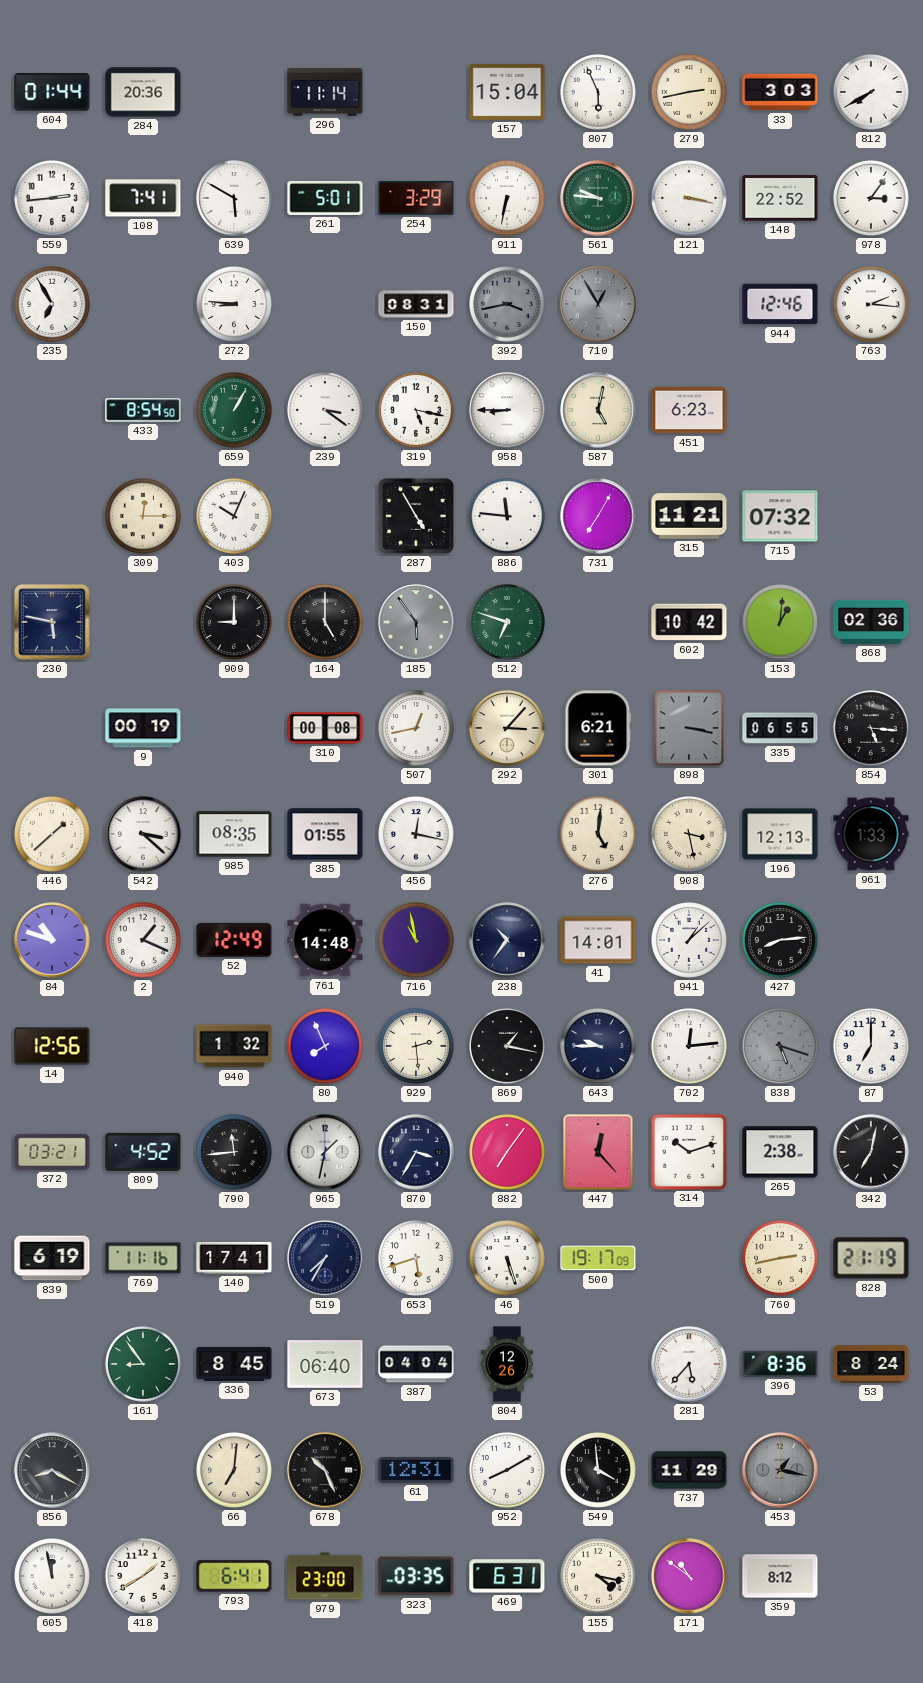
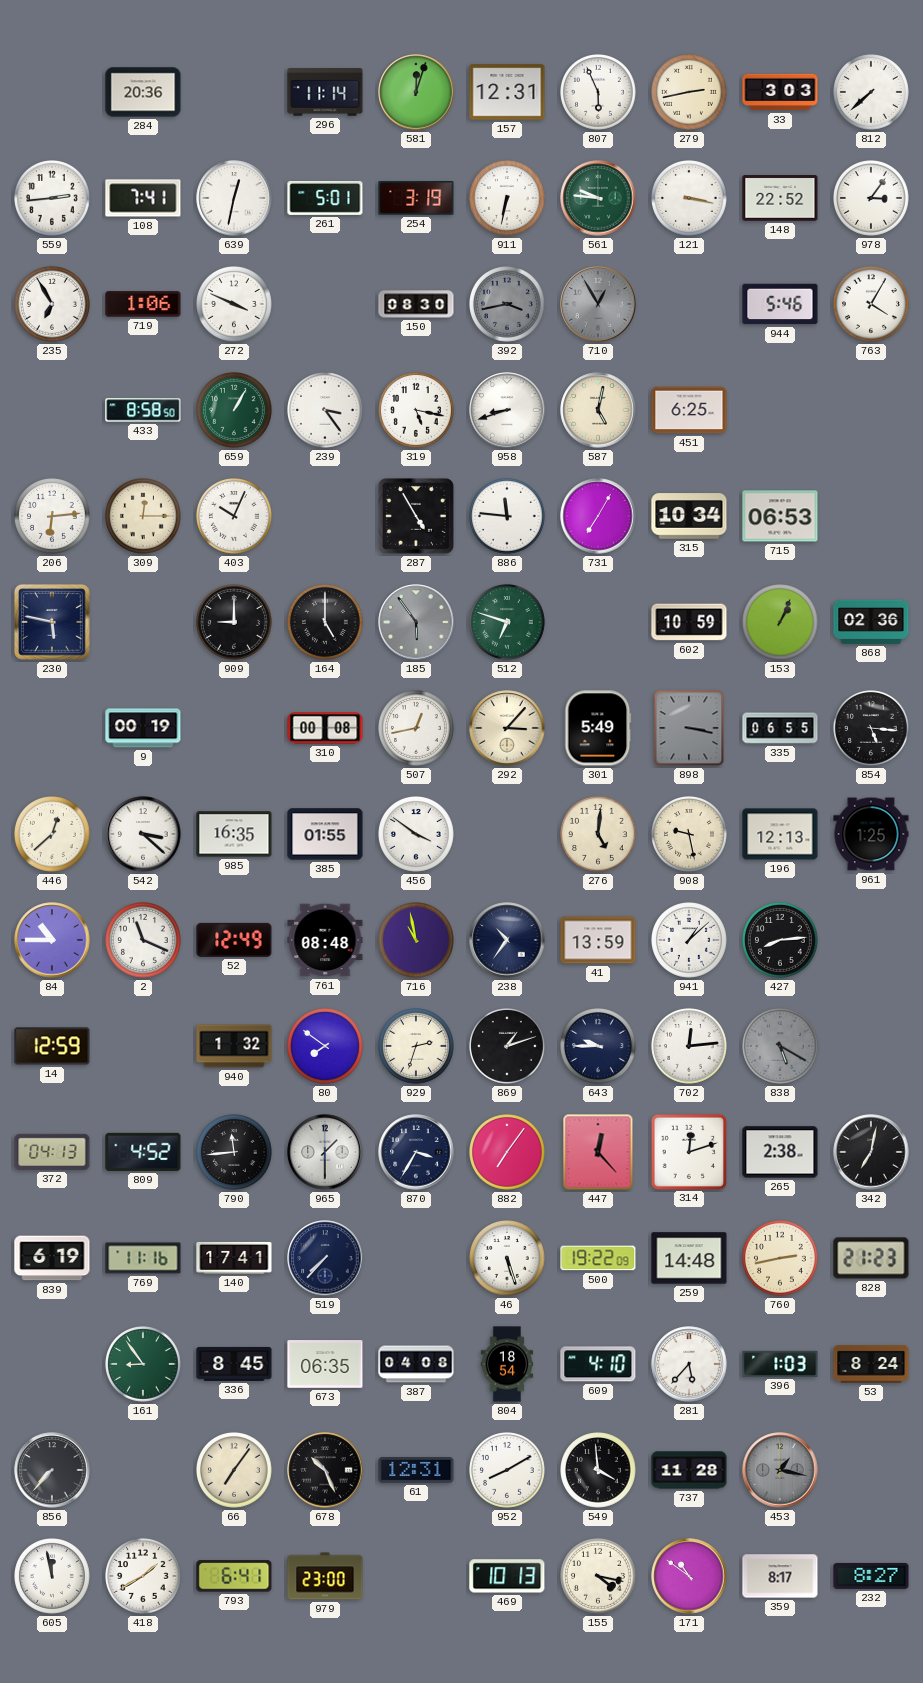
604: 01:44 -> none (52, 93)
581: none -> 12:03 (416, 92)
157: 15:04 -> 12:31 (507, 92)
812: 7:40 -> 7:38 (872, 93)
639: 5:50 -> 12:32 (234, 198)
254: 3:29 -> 3:19 (416, 199)
719: none -> 1:06 (143, 304)
272: 8:46 -> 3:49 (235, 305)
150: 08:31 -> 08:30 (416, 304)
944: 12:46 -> 5:46 (780, 304)
763: 2:16 -> 4:05 (872, 305)
433: 8:54 -> 8:58 (143, 410)
239: 3:21 -> 3:24 (326, 411)
958: 8:45 -> 8:42 (507, 410)
451: 6:23 -> 6:25 (689, 410)
206: none -> 6:14 (53, 517)
315: 11:21 -> 10:34 (689, 516)
715: 07:32 -> 06:53 (780, 516)
602: 10:42 -> 10:59 (689, 622)
153: 1:01 -> 1:04 (781, 623)
301: 6:21 -> 5:49 (598, 728)
446: 1:38 -> 12:38 (53, 835)
985: 08:35 -> 16:35 (234, 834)
456: 12:17 -> 3:51 (417, 835)
908: 3:28 -> 9:28 (690, 835)
961: 1:33 -> 1:25 (871, 834)
84: 10:48 -> 10:45 (52, 940)
2: 1:19 -> 11:19 (144, 941)
761: 14:48 -> 08:48 (325, 940)
41: 14:01 -> 13:59 (598, 940)
14: 12:56 -> 12:59 (52, 1046)
80: 7:56 -> 7:51 (326, 1047)
929: 2:29 -> 2:33 (417, 1047)
869: 1:17 -> 1:12 (508, 1047)
838: 5:18 -> 5:20 (781, 1047)
87: 7:00 -> none (872, 1047)
372: 03:21 -> 04:13 (52, 1152)
965: 1:32 -> 1:30 (325, 1152)
314: 10:12 -> 12:12 (688, 1151)
519: 7:35 -> 7:37 (325, 1258)
653: 5:42 -> none (417, 1259)
500: 19:17 -> 19:22 (598, 1258)
259: none -> 14:48 (689, 1258)
828: 21:19 -> 21:23 (871, 1258)
673: 06:40 -> 06:35 (325, 1364)
387: 04:04 -> 04:08 (416, 1364)
804: 12:26 -> 18:54 (507, 1364)
609: none -> 4:10 (598, 1364)
396: 8:36 -> 1:03 (780, 1364)
856: 8:20 -> 7:37 (52, 1470)
66: 7:01 -> 7:06 (235, 1471)
737: 11:29 -> 11:28 (689, 1470)
323: 03:35 -> none (416, 1576)
469: 6:31 -> 10:13 (507, 1576)
359: 8:12 -> 8:17 (780, 1576)
232: none -> 8:27 (871, 1576)
